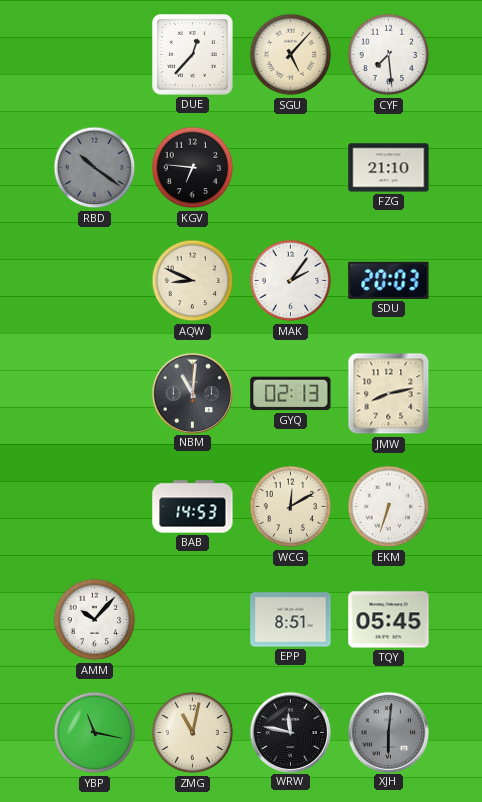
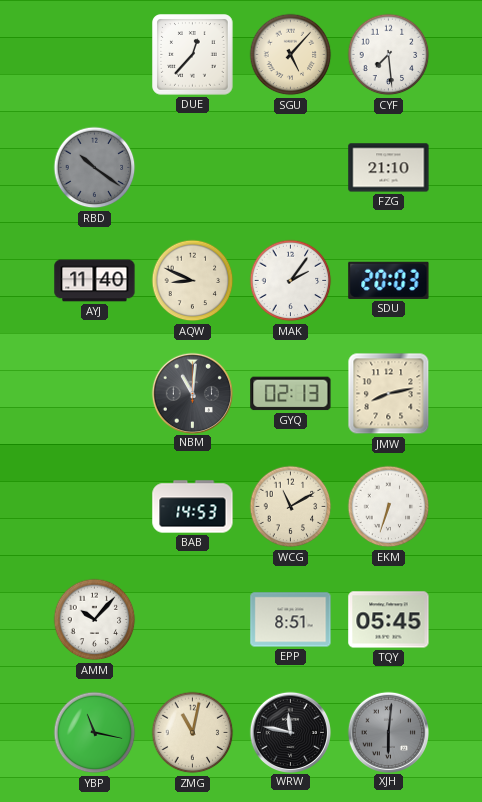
KGV: 6:46 -> none (193, 168)
AYJ: none -> 11:40 (95, 281)
WCG: 12:10 -> 11:10 (291, 507)
